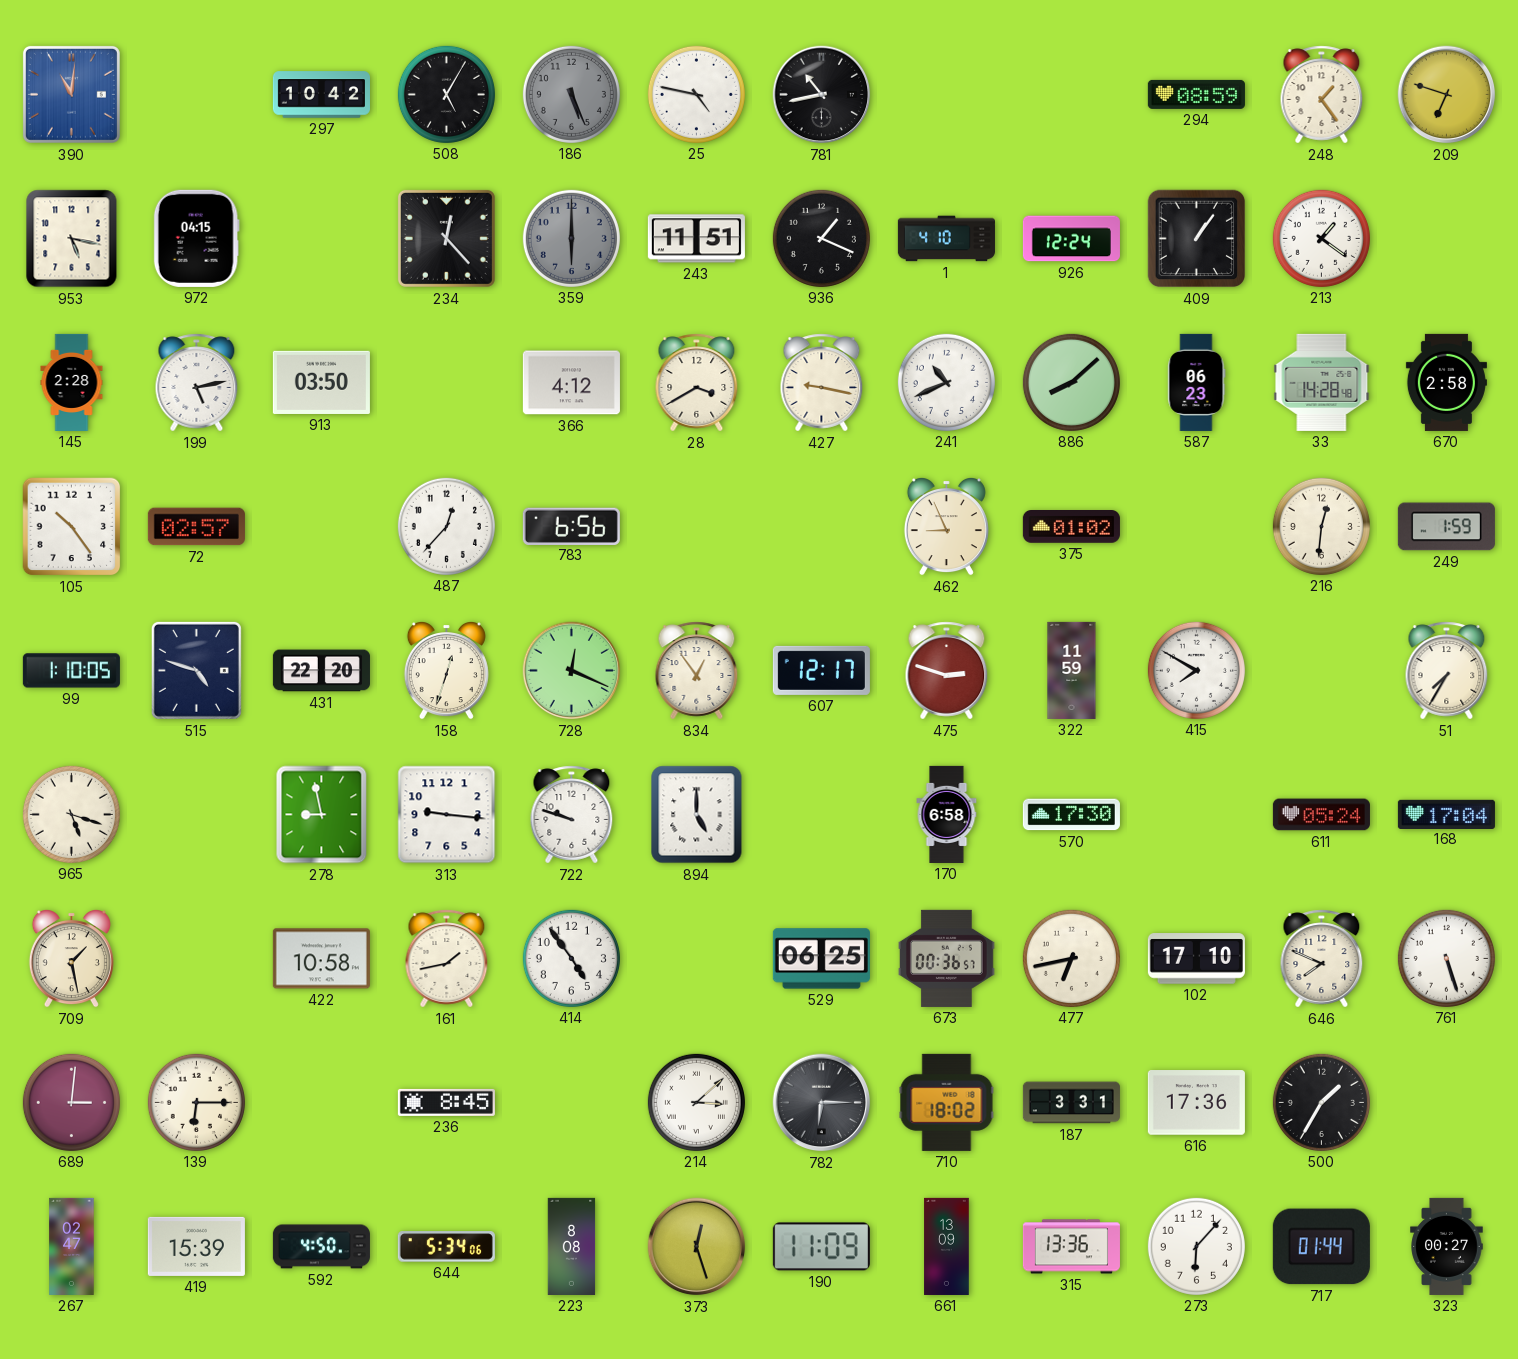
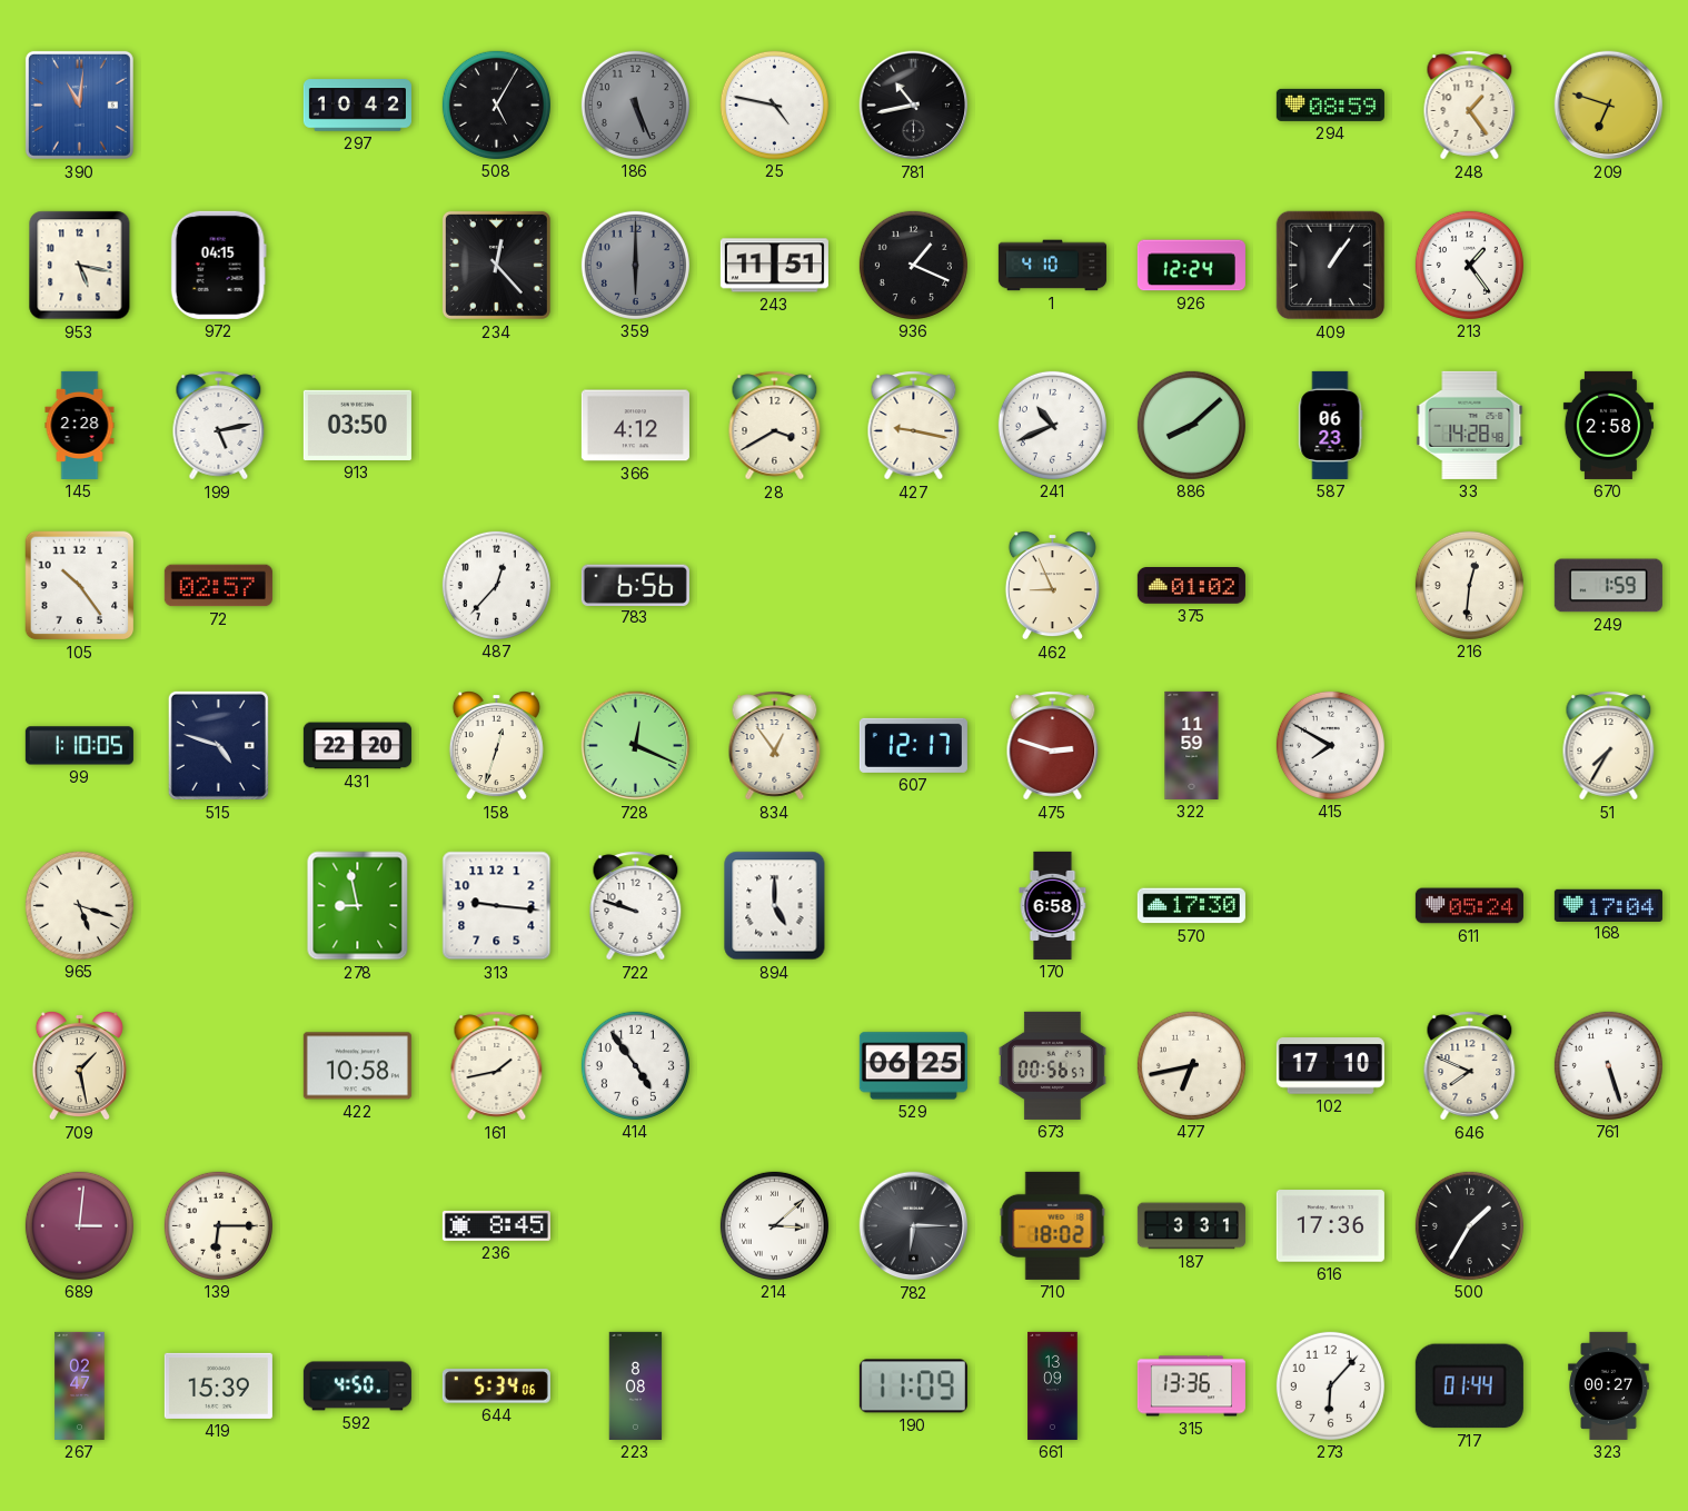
213: 1:21 -> 1:24 (1469, 265)
673: 00:36 -> 00:56 (1052, 1065)
373: 12:27 -> none (697, 1247)
